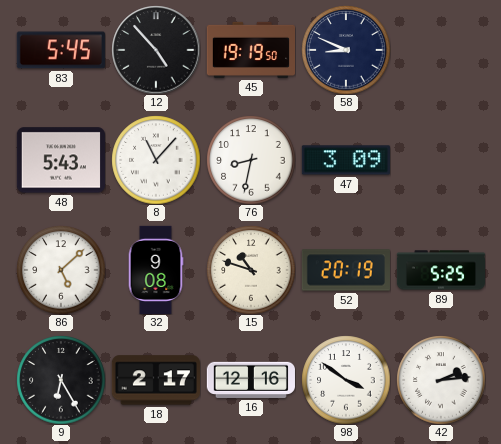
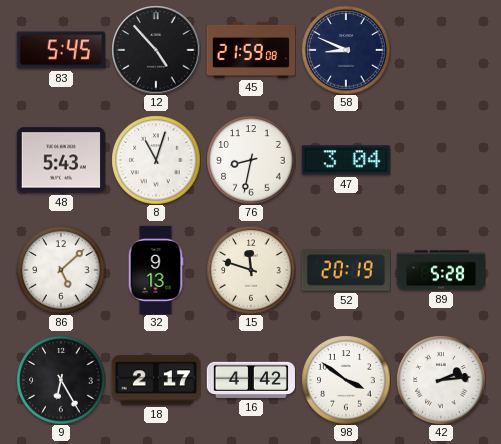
45: 19:19 -> 21:59 (250, 50)
8: 11:07 -> 11:03 (156, 160)
47: 3:09 -> 3:04 (346, 160)
32: 9:08 -> 9:13 (156, 269)
15: 10:48 -> 11:48 (251, 270)
89: 5:25 -> 5:28 (440, 270)
16: 12:16 -> 4:42 (251, 380)
